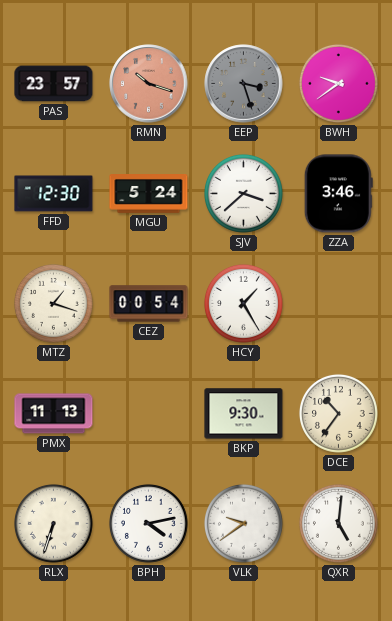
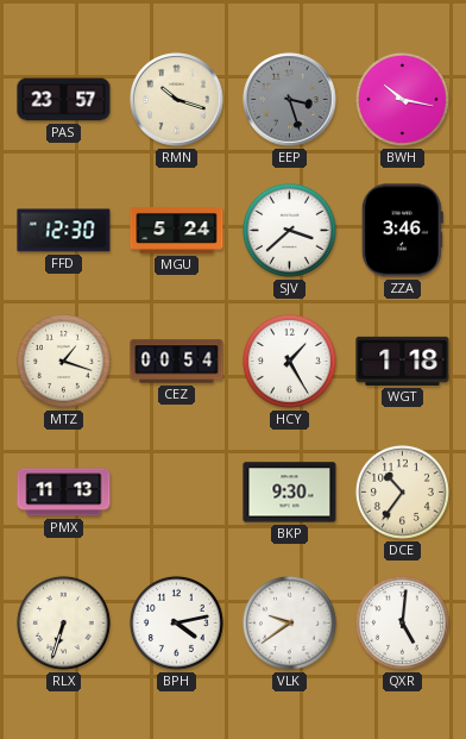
RMN dial: salmon -> cream (177, 100)
BWH: 9:39 -> 10:17 (402, 99)
WGT: none -> 1:18 (403, 361)
